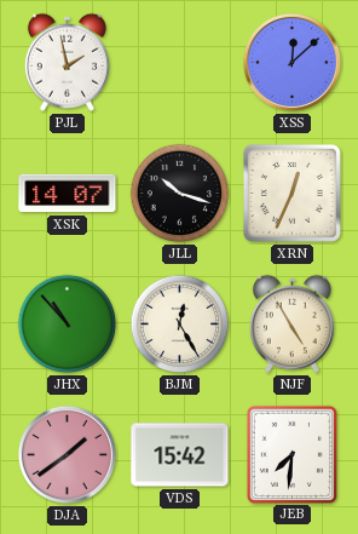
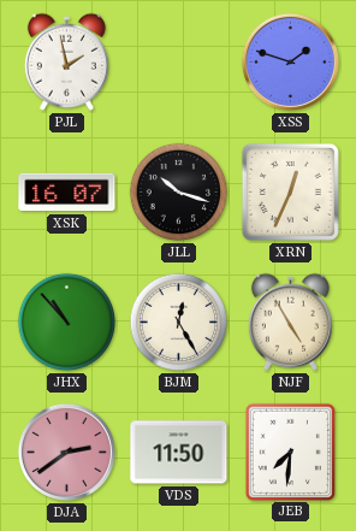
XSS: 12:08 -> 1:48 (290, 61)
XSK: 14:07 -> 16:07 (67, 193)
DJA: 1:39 -> 2:39 (66, 452)
VDS: 15:42 -> 11:50 (179, 453)
